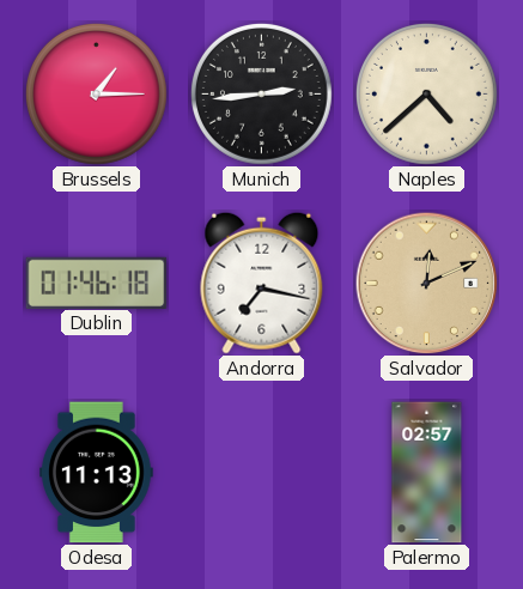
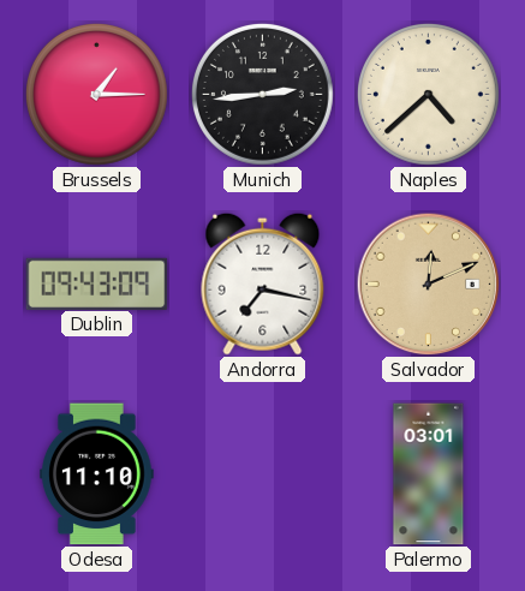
Dublin: 01:46 -> 09:43 (97, 283)
Odesa: 11:13 -> 11:10 (97, 474)
Palermo: 02:57 -> 03:01 (429, 474)
